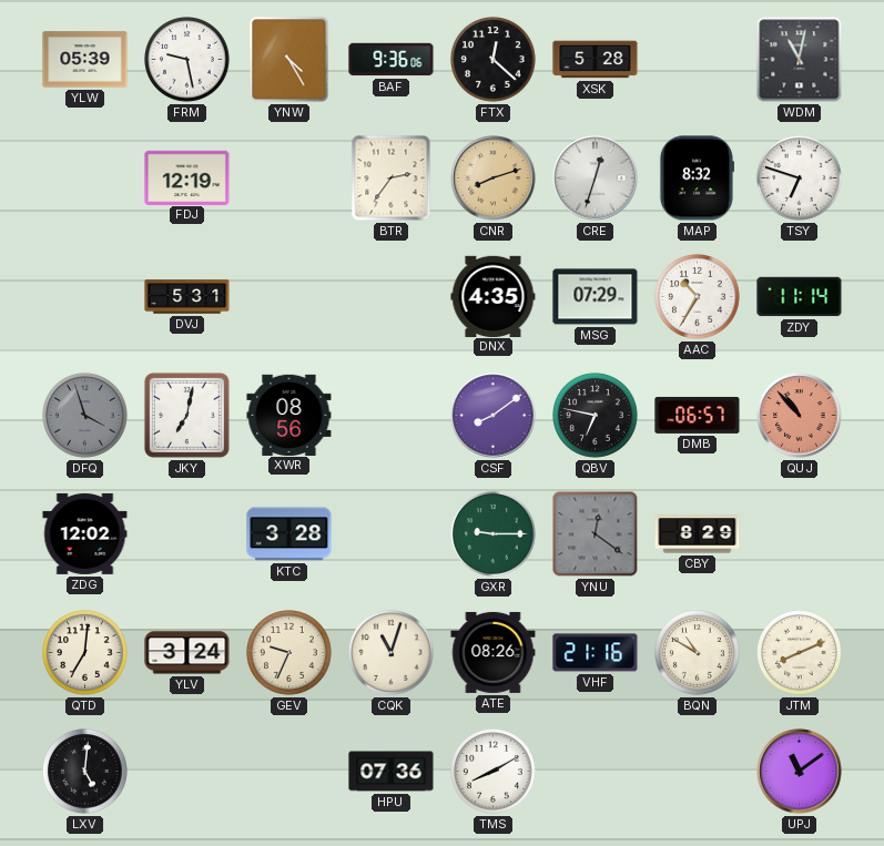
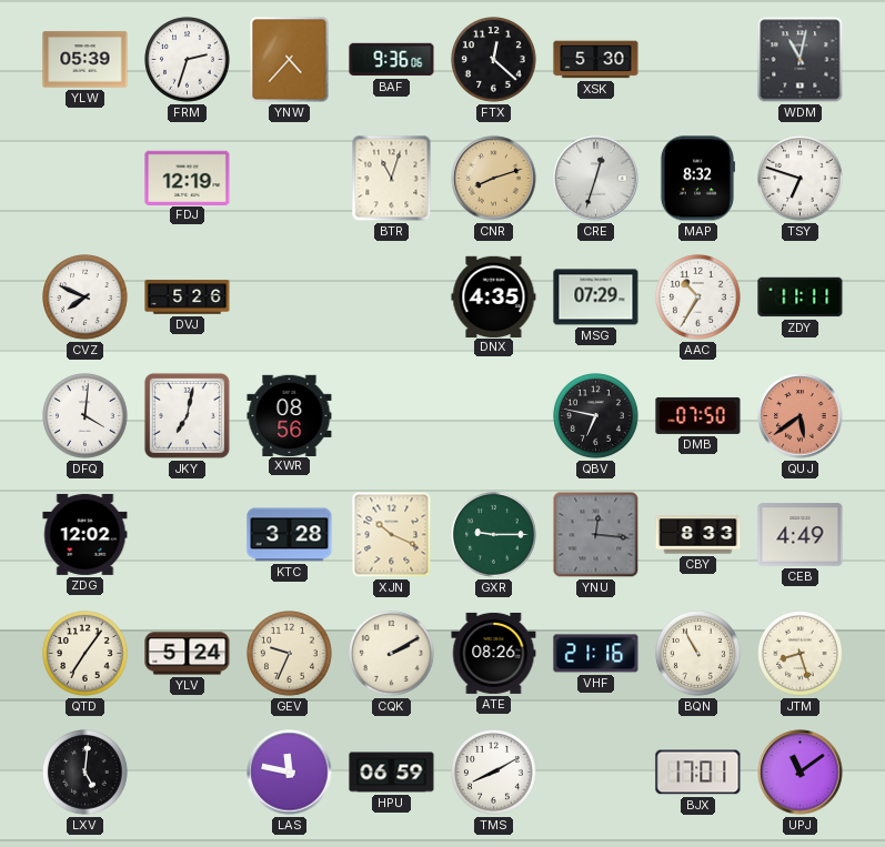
FRM: 9:28 -> 2:33 (188, 60)
YNW: 4:25 -> 4:37 (290, 60)
XSK: 5:28 -> 5:30 (596, 60)
BTR: 2:36 -> 11:03 (392, 179)
CVZ: none -> 7:49 (86, 298)
DVJ: 5:31 -> 5:26 (188, 298)
ZDY: 11:14 -> 11:11 (801, 298)
DFQ: 3:57 -> 4:01 (86, 416)
DFQ dial: grey -> white (86, 416)
CSF: 8:09 -> none (494, 416)
DMB: 06:57 -> 07:50 (698, 415)
QUJ: 10:53 -> 5:39 (801, 416)
XJN: none -> 10:19 (392, 535)
YNU: 12:21 -> 12:16 (596, 535)
CBY: 8:29 -> 8:33 (698, 535)
CEB: none -> 4:49 (801, 535)
QTD: 7:01 -> 7:06 (86, 654)
YLV: 3:24 -> 5:24 (188, 654)
CQK: 11:03 -> 2:10 (392, 654)
BQN: 10:50 -> 10:55 (698, 654)
JTM: 8:11 -> 8:27 (801, 654)
LAS: none -> 11:47 (290, 773)
HPU: 07:36 -> 06:59 (392, 773)
BJX: none -> 17:01 (698, 773)
